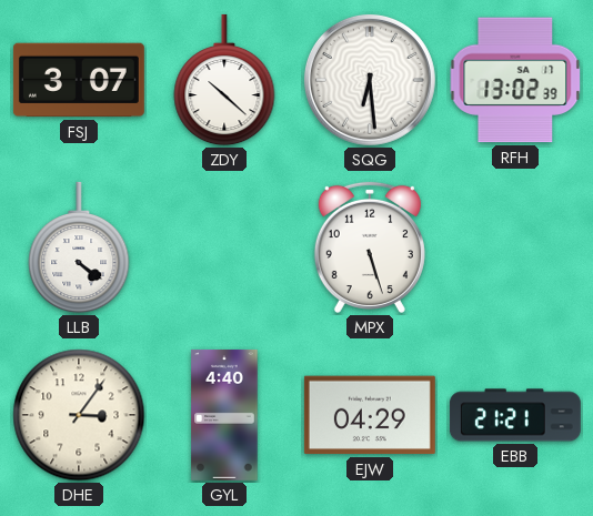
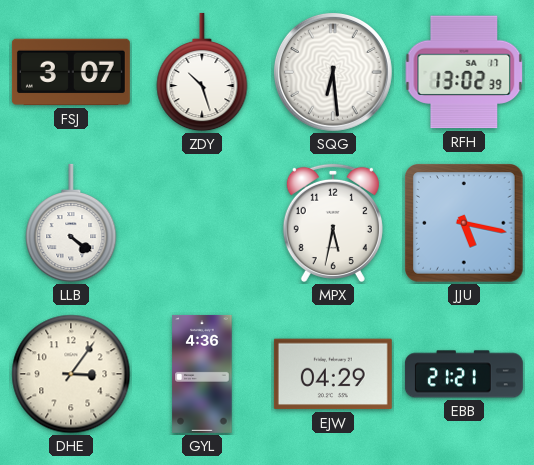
ZDY: 10:22 -> 10:27 (202, 72)
MPX: 5:27 -> 5:32 (333, 223)
JJU: none -> 5:17 (464, 223)
GYL: 4:40 -> 4:36 (202, 374)
